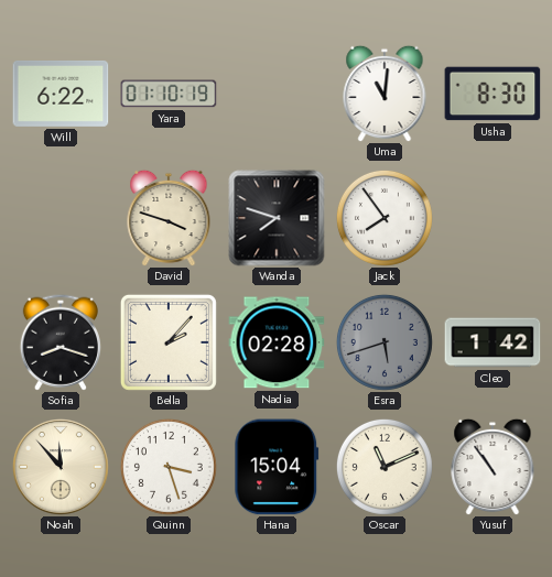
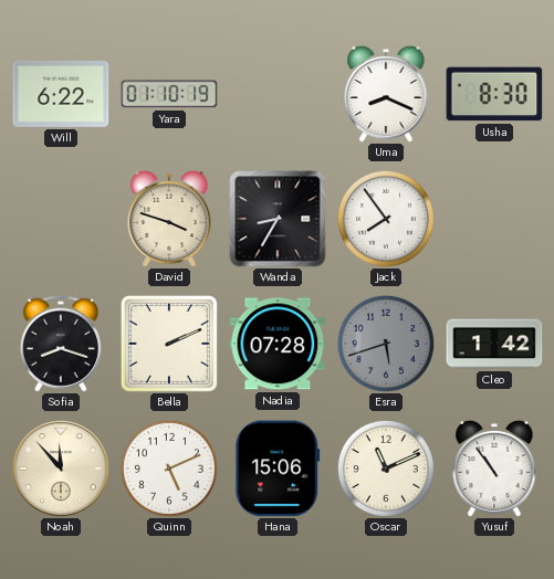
Uma: 11:01 -> 8:19 (386, 94)
Wanda: 7:48 -> 8:35 (278, 219)
Bella: 2:07 -> 2:11 (169, 344)
Nadia: 02:28 -> 07:28 (278, 344)
Quinn: 3:27 -> 5:11 (169, 469)
Hana: 15:04 -> 15:06 (278, 469)
